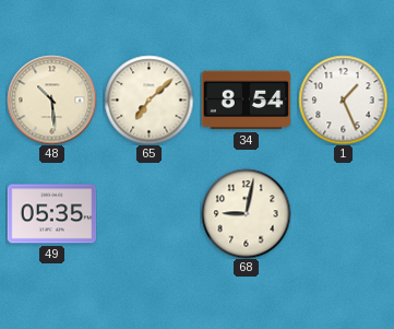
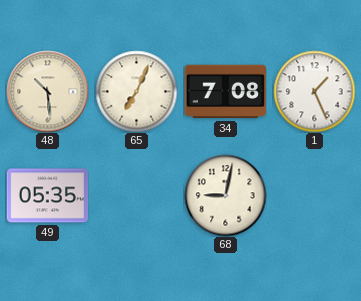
65: 7:08 -> 7:04 (136, 91)
34: 8:54 -> 7:08 (225, 92)
